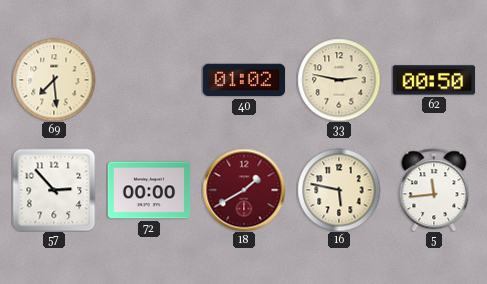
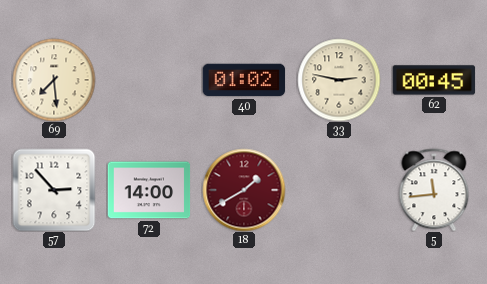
62: 00:50 -> 00:45 (434, 80)
72: 00:00 -> 14:00 (149, 190)
16: 5:47 -> none (339, 190)
